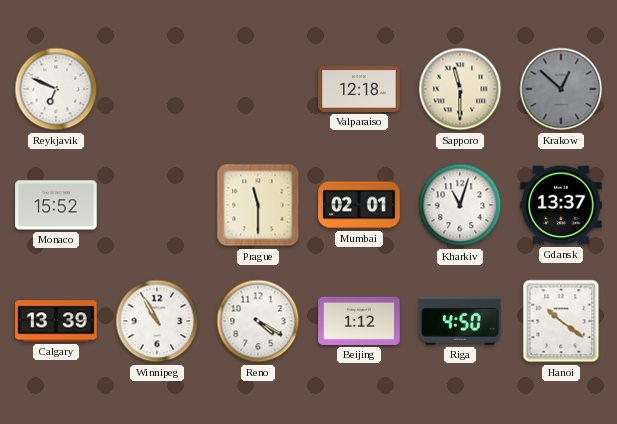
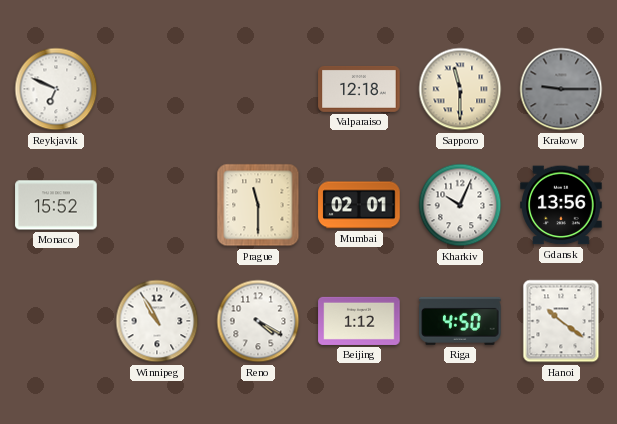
Krakow: 12:52 -> 9:15 (561, 89)
Kharkiv: 11:03 -> 10:04 (460, 205)
Gdansk: 13:37 -> 13:56 (561, 205)
Calgary: 13:39 -> none (56, 321)
